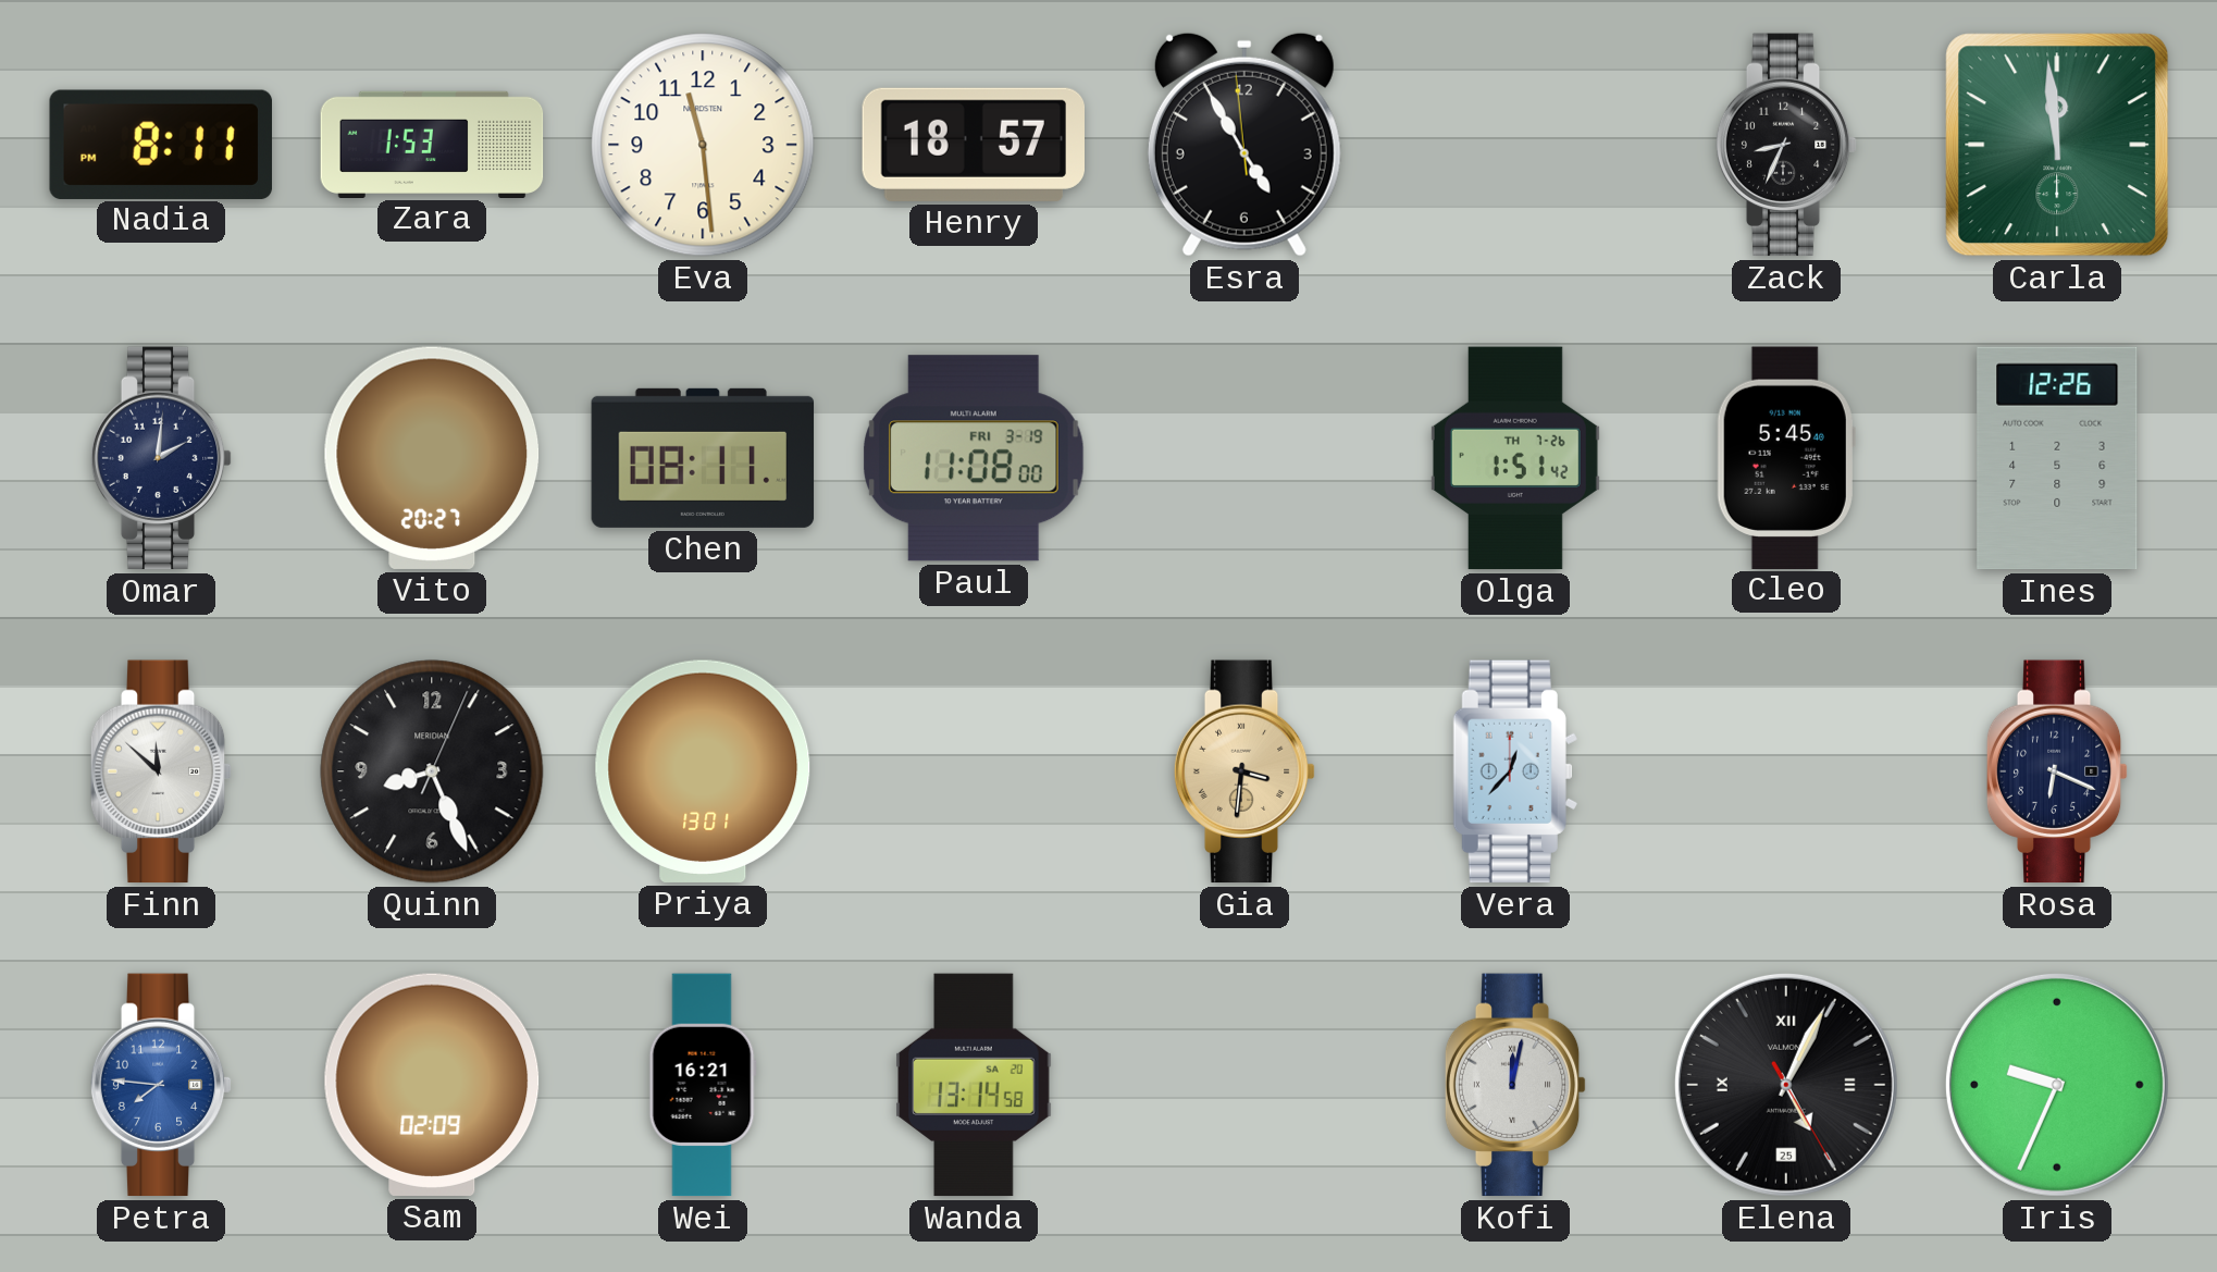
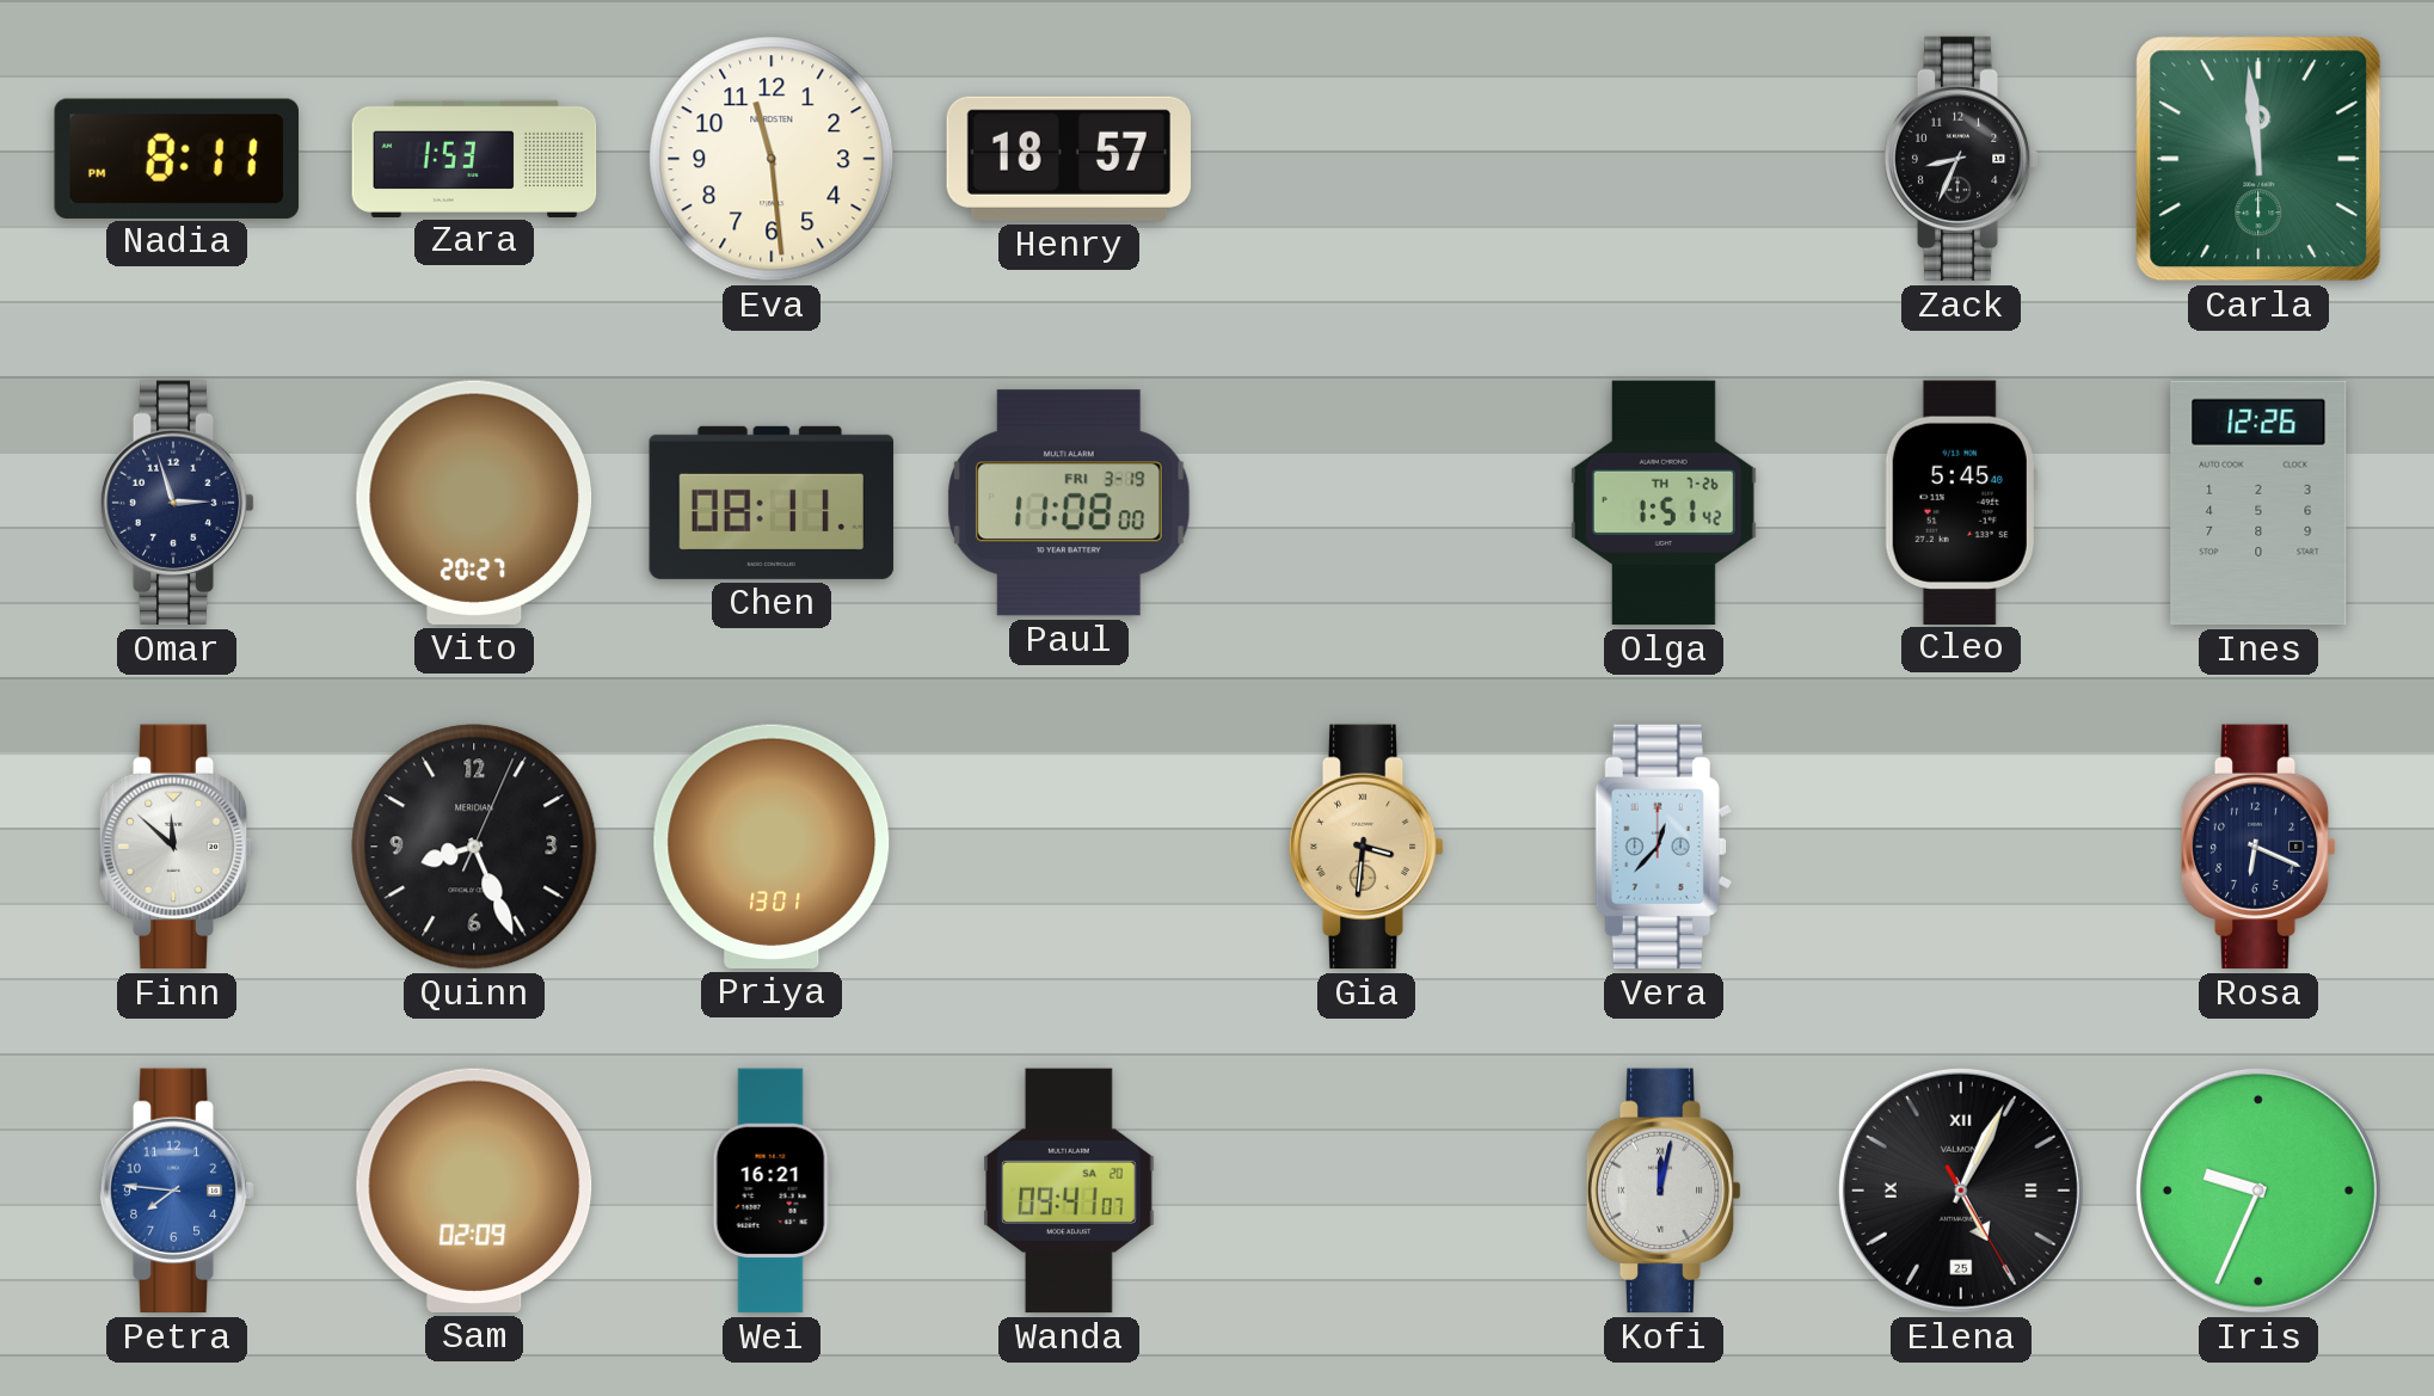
Esra: 4:54 -> none (1244, 145)
Omar: 2:01 -> 2:57 (177, 503)
Wanda: 13:14 -> 09:41 (1069, 1191)
